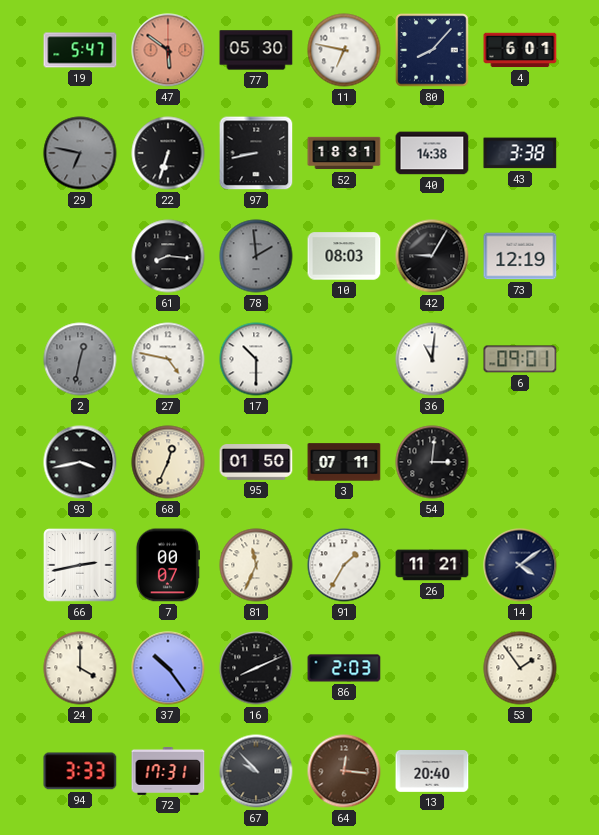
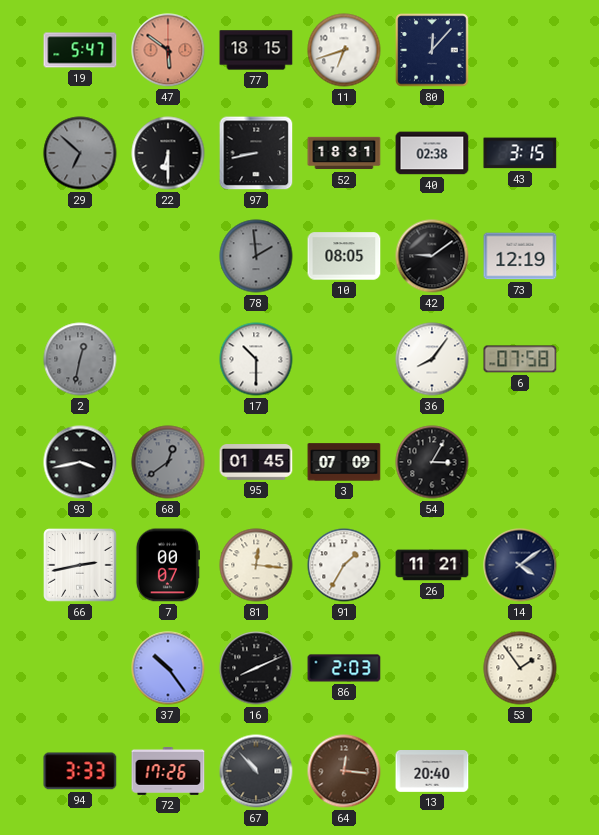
77: 05:30 -> 18:15 (256, 50)
11: 6:47 -> 6:42 (344, 50)
80: 8:07 -> 12:07 (432, 50)
4: 6:01 -> none (520, 50)
29: 6:47 -> 6:52 (80, 153)
22: 6:33 -> 6:30 (168, 153)
40: 14:38 -> 02:38 (432, 153)
43: 3:38 -> 3:15 (520, 153)
61: 8:16 -> none (168, 256)
10: 08:03 -> 08:05 (344, 256)
42: 9:05 -> 9:09 (432, 256)
27: 4:47 -> none (168, 359)
36: 11:01 -> 8:06 (432, 359)
6: 09:01 -> 07:58 (520, 359)
68: 12:34 -> 12:39 (168, 462)
68 dial: cream -> grey (168, 462)
95: 01:50 -> 01:45 (256, 462)
3: 07:11 -> 07:09 (344, 462)
54: 3:01 -> 3:05 (432, 462)
81: 11:34 -> 12:16 (256, 565)
24: 4:00 -> none (80, 668)
72: 17:31 -> 17:26 (168, 771)
67: 9:53 -> 10:53 (256, 771)
